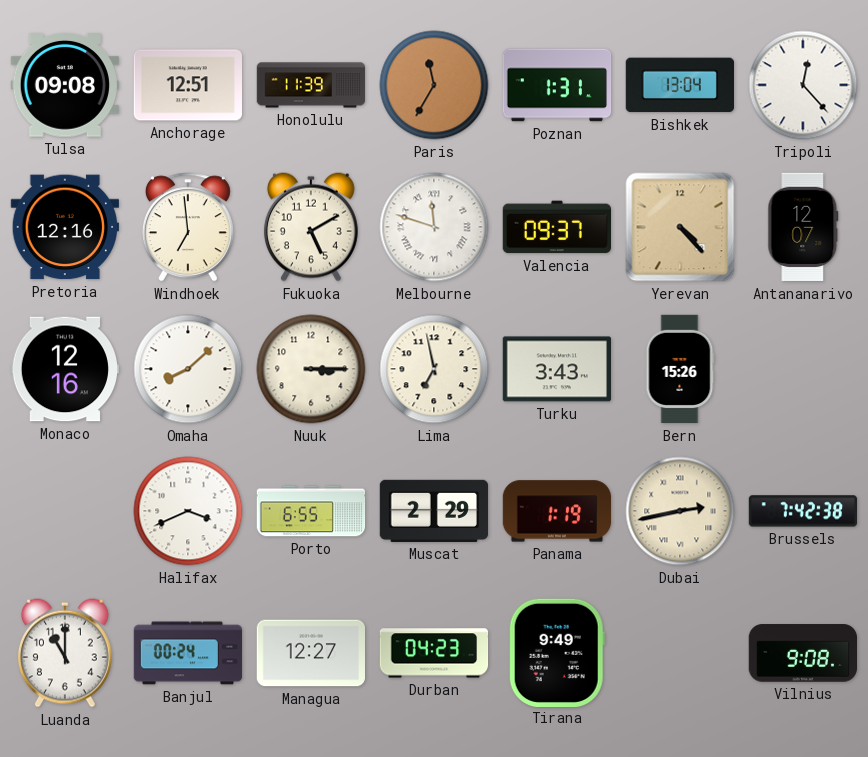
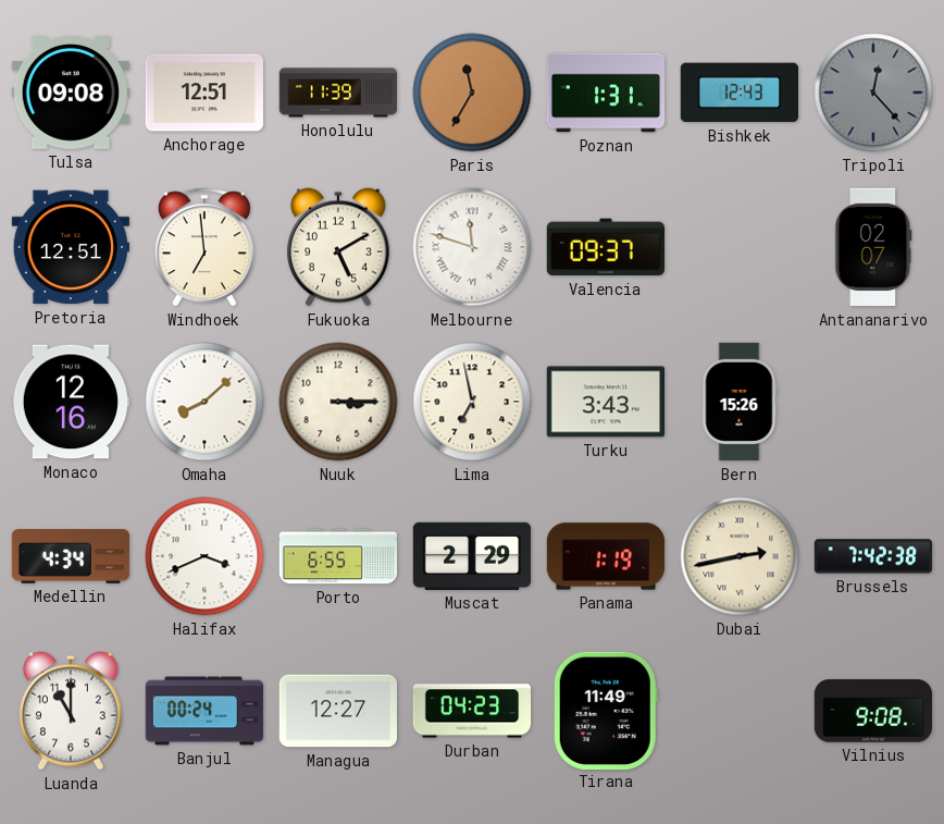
Bishkek: 13:04 -> 12:43 (738, 93)
Tripoli dial: white -> grey (873, 93)
Pretoria: 12:16 -> 12:51 (70, 247)
Yerevan: 4:23 -> none (680, 227)
Antananarivo: 12:07 -> 02:07 (873, 247)
Medellin: none -> 4:34 (71, 556)
Tirana: 9:49 -> 11:49 (606, 710)
